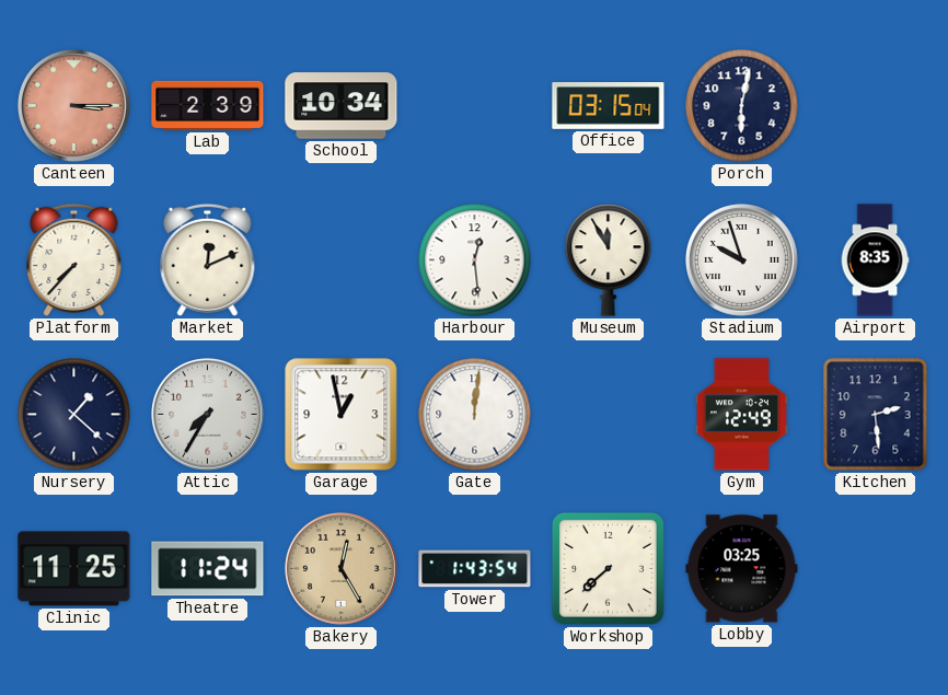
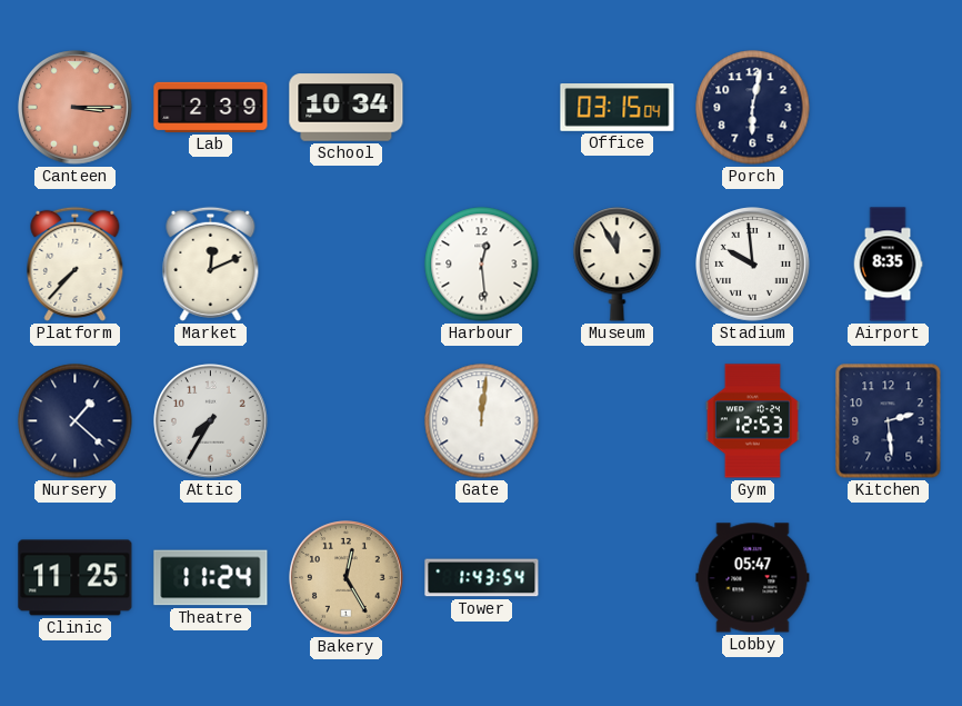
Stadium: 9:57 -> 9:59 (753, 265)
Garage: 12:58 -> none (342, 415)
Gym: 12:49 -> 12:53 (752, 421)
Workshop: 7:38 -> none (608, 568)
Lobby: 03:25 -> 05:47 (753, 578)
